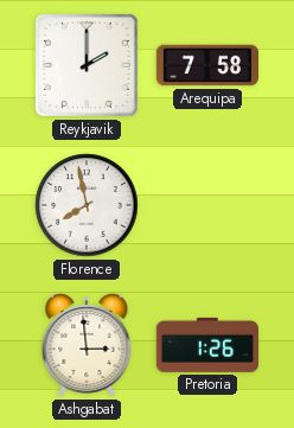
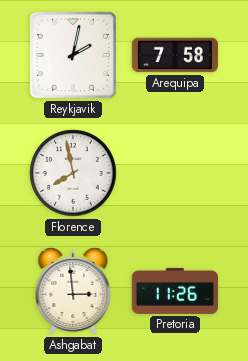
Reykjavik: 2:00 -> 2:02 (73, 55)
Pretoria: 1:26 -> 11:26 (174, 291)
